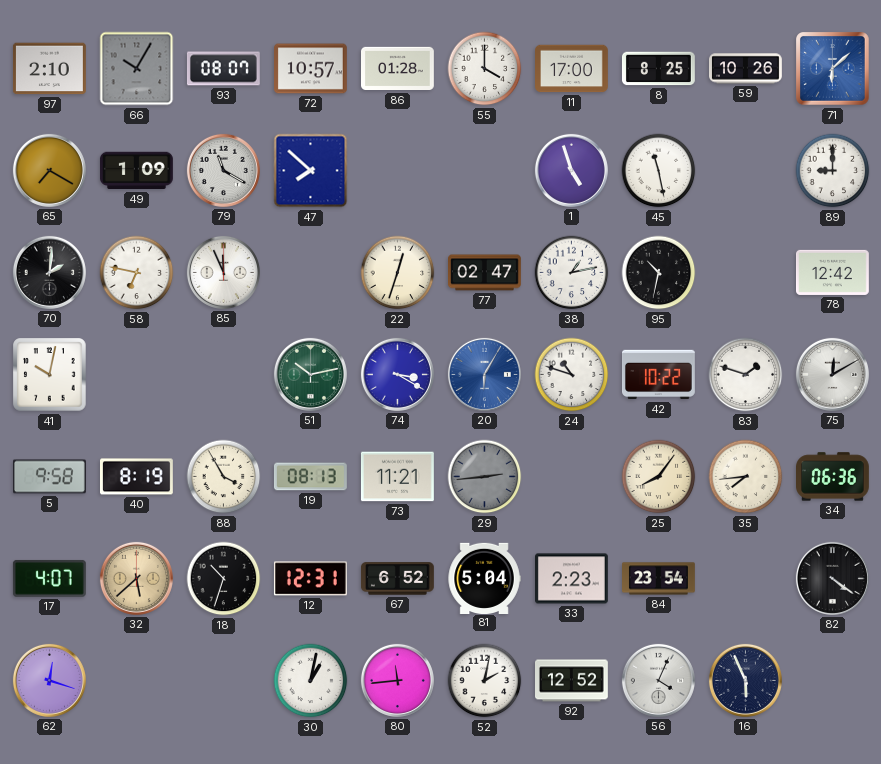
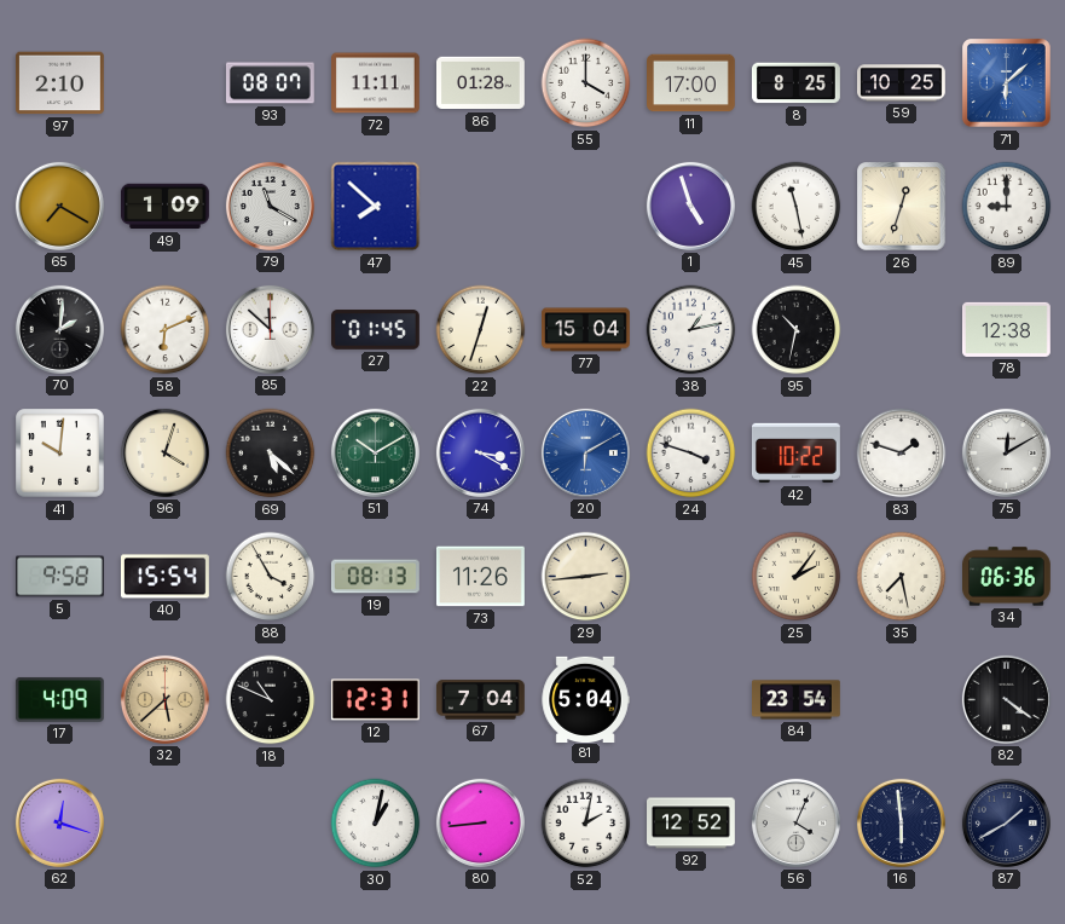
66: 10:05 -> none (137, 69)
72: 10:57 -> 11:11 (376, 83)
59: 10:26 -> 10:25 (902, 83)
26: none -> 12:33 (902, 207)
58: 6:47 -> 6:11 (166, 330)
85: 11:56 -> 11:52 (270, 329)
27: none -> 01:45 (376, 330)
77: 02:47 -> 15:04 (586, 330)
78: 12:42 -> 12:38 (1007, 329)
41: 10:02 -> 10:01 (60, 454)
96: none -> 4:03 (164, 452)
69: none -> 5:22 (271, 454)
51: 10:13 -> 10:10 (375, 452)
20: 6:05 -> 6:10 (585, 452)
24: 10:48 -> 3:48 (691, 454)
40: 8:19 -> 15:54 (166, 577)
73: 11:21 -> 11:26 (480, 577)
29 dial: grey -> cream (586, 577)
25: 8:06 -> 2:06 (797, 577)
35: 7:44 -> 7:28 (902, 577)
17: 4:07 -> 4:09 (59, 700)
18: 10:33 -> 10:49 (271, 700)
67: 6:52 -> 7:04 (481, 700)
33: 2:23 -> none (572, 579)
80: 11:44 -> 8:44 (480, 822)
16: 5:56 -> 5:59 (901, 822)
87: none -> 1:40 (1006, 822)
